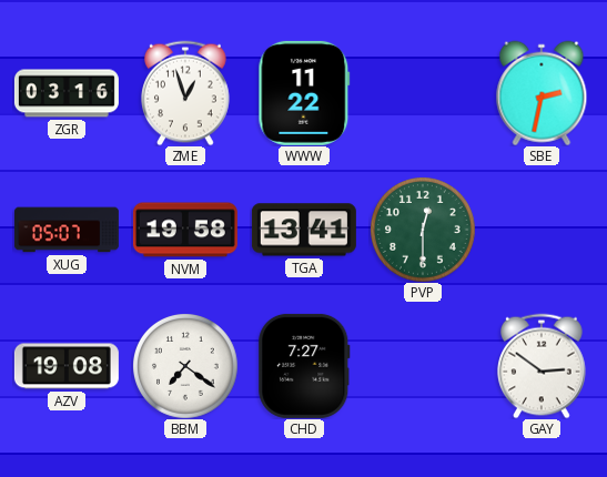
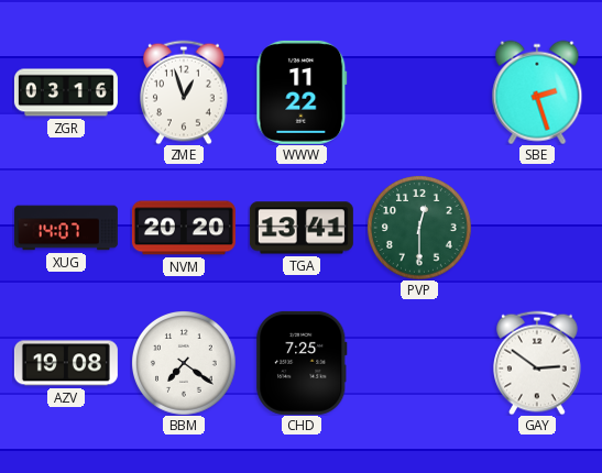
SBE: 2:32 -> 2:27 (537, 92)
XUG: 05:07 -> 14:07 (66, 228)
NVM: 19:58 -> 20:20 (184, 228)
CHD: 7:27 -> 7:25 (302, 363)
